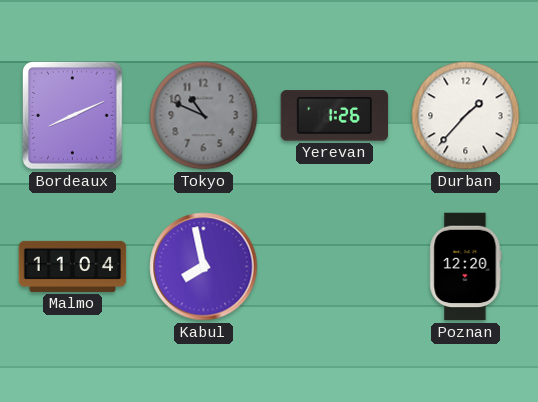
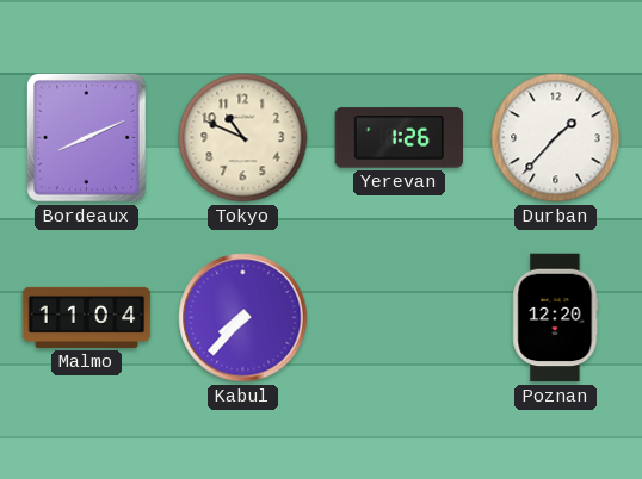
Tokyo dial: grey -> cream (243, 138)
Kabul: 7:58 -> 7:37 (243, 318)
